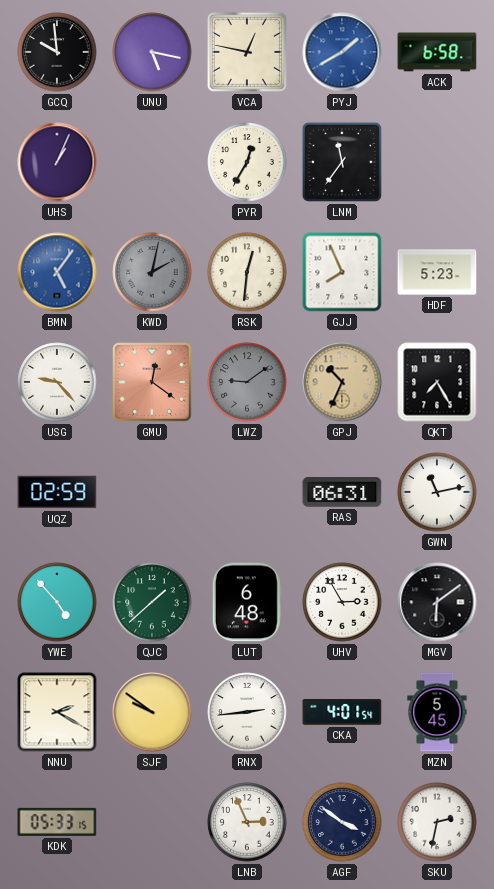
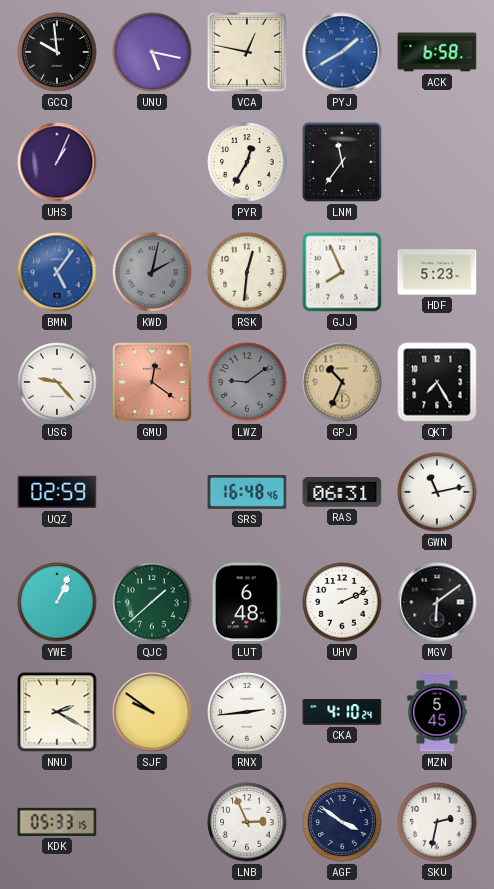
SRS: none -> 16:48 (247, 492)
YWE: 4:53 -> 1:04 (57, 602)
UHV: 2:55 -> 2:11 (342, 602)
CKA: 4:01 -> 4:10 (342, 713)
